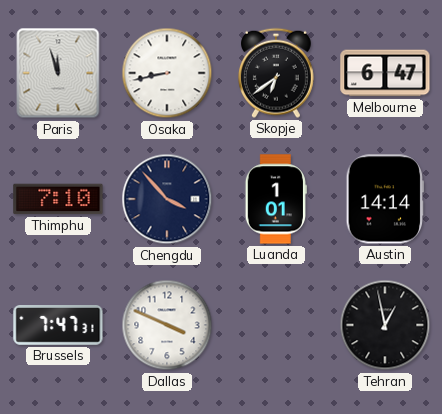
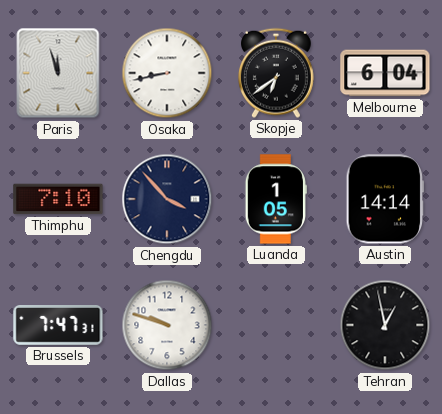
Melbourne: 6:47 -> 6:04 (385, 73)
Luanda: 1:01 -> 1:05 (276, 199)
Dallas: 3:49 -> 9:48 (167, 325)
